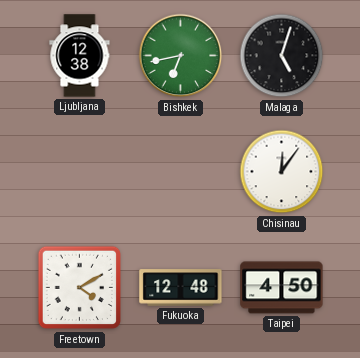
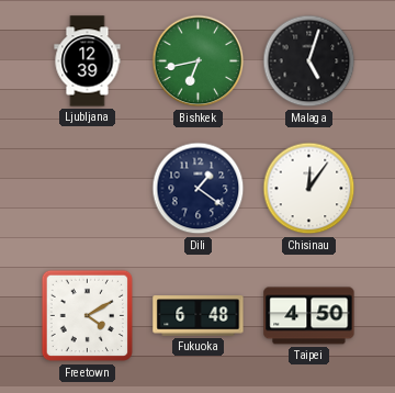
Ljubljana: 12:38 -> 12:39 (88, 61)
Dili: none -> 1:21 (199, 189)
Fukuoka: 12:48 -> 6:48 (199, 316)
